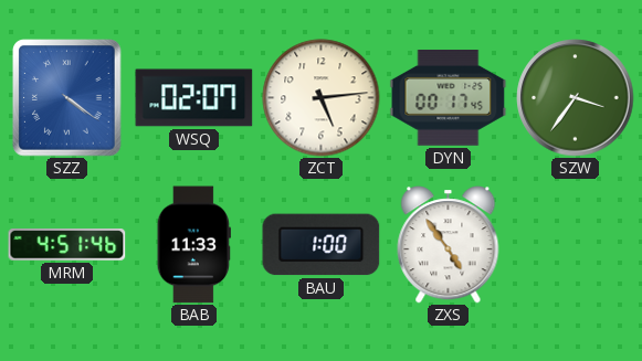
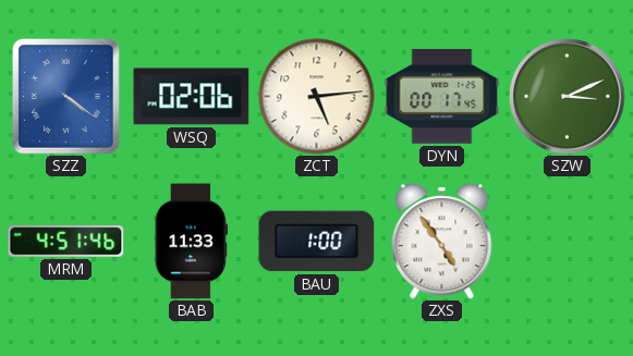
WSQ: 02:07 -> 02:06 (192, 97)
SZW: 3:36 -> 3:11 (568, 97)
